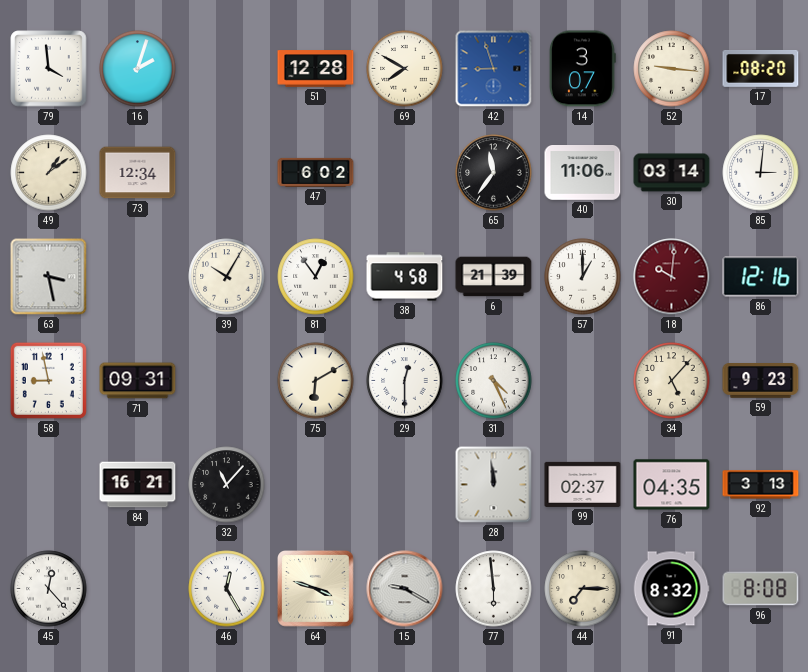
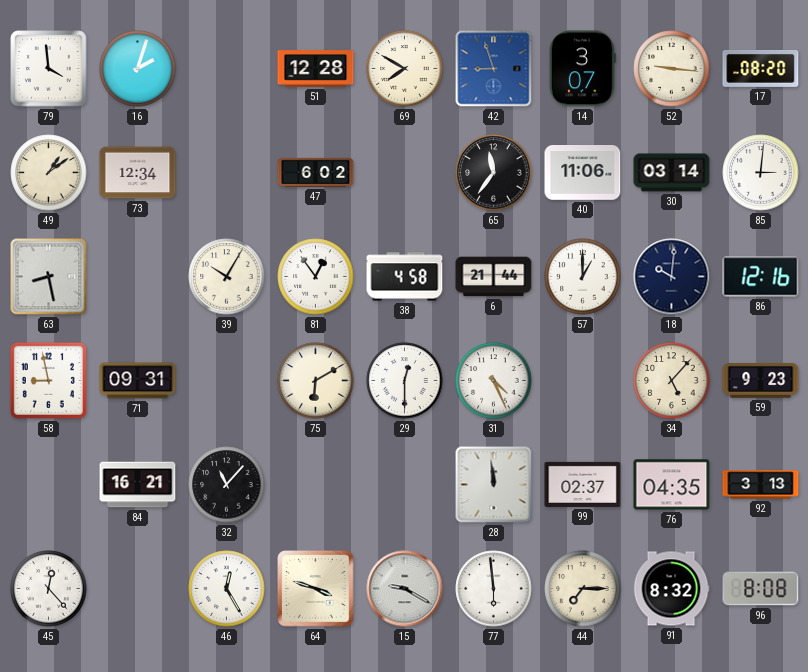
63: 3:28 -> 8:28 (49, 277)
6: 21:39 -> 21:44 (494, 277)
18 dial: burgundy -> navy (672, 277)
